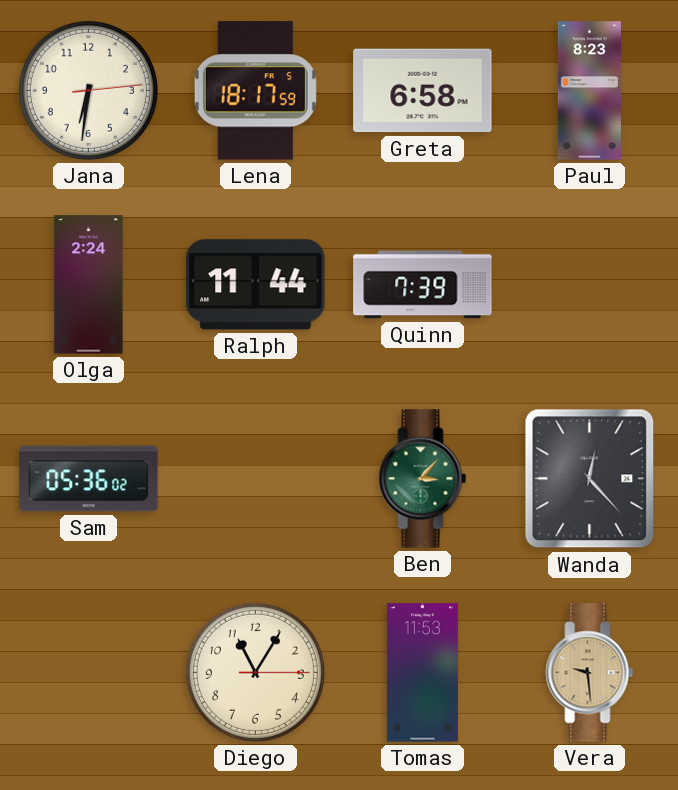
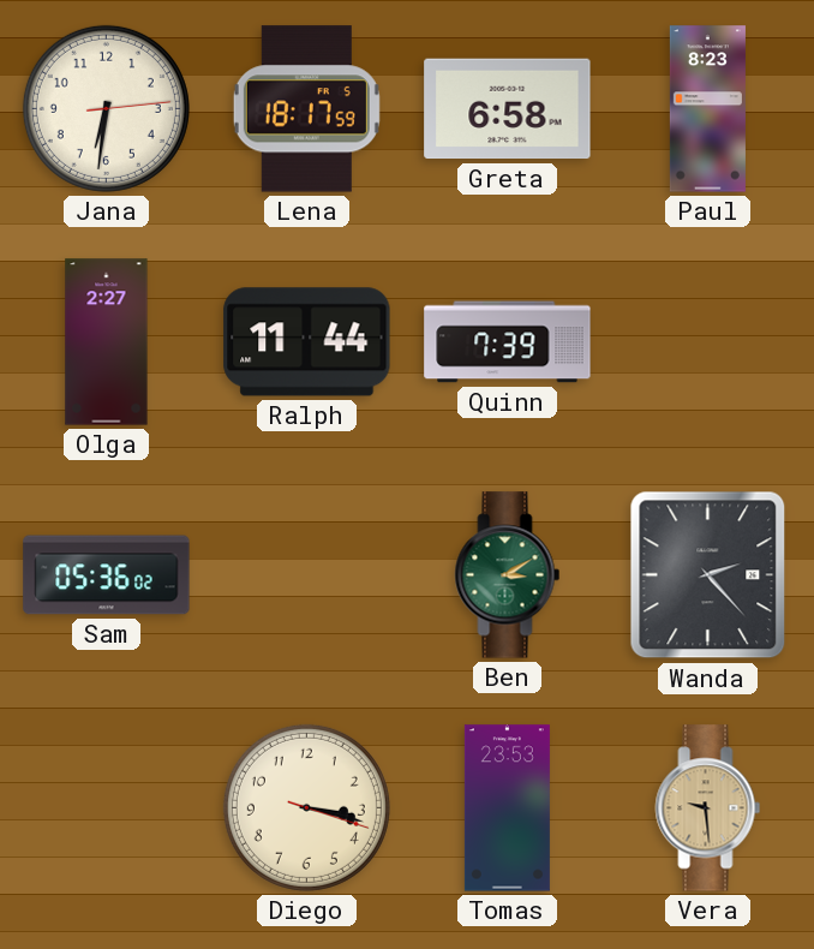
Olga: 2:24 -> 2:27 (107, 342)
Ben: 3:07 -> 3:10 (508, 575)
Wanda: 12:23 -> 2:23 (708, 575)
Diego: 11:05 -> 3:17 (306, 807)
Tomas: 11:53 -> 23:53 (507, 808)
